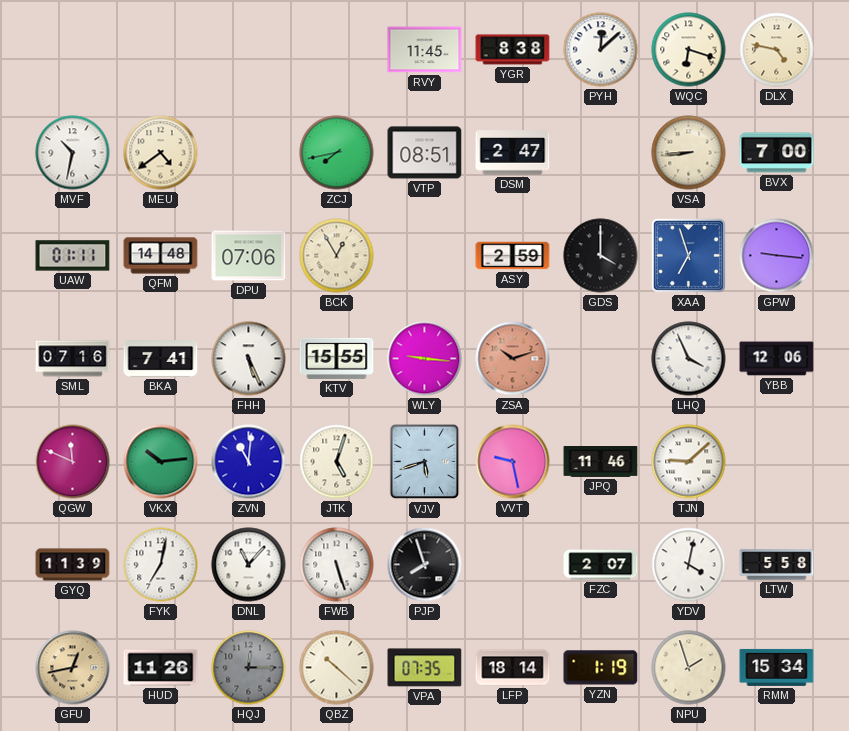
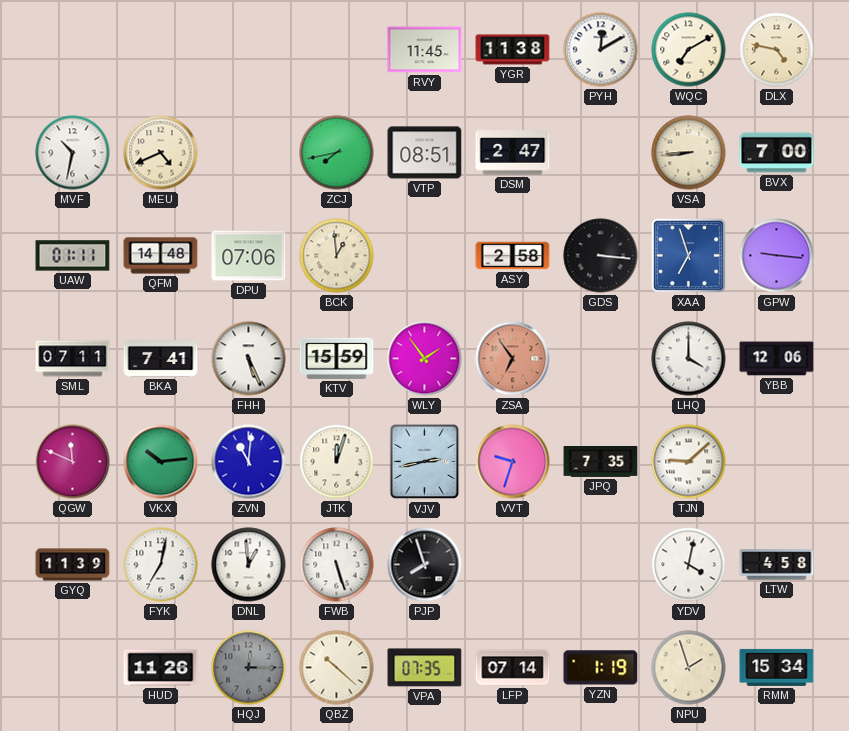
YGR: 8:38 -> 11:38 (513, 50)
PYH: 12:08 -> 12:10 (601, 50)
WQC: 6:18 -> 7:10 (689, 50)
MEU: 4:39 -> 4:41 (161, 153)
BCK: 12:55 -> 12:59 (337, 256)
ASY: 2:59 -> 2:58 (513, 256)
GDS: 4:00 -> 3:16 (601, 256)
SML: 07:16 -> 07:11 (73, 359)
KTV: 15:55 -> 15:59 (337, 358)
WLY: 9:16 -> 1:54 (425, 359)
ZSA: 10:12 -> 6:54 (513, 359)
LHQ: 3:56 -> 4:00 (689, 359)
JTK: 5:03 -> 12:03 (337, 462)
VJV: 5:42 -> 2:43 (425, 462)
VVT: 9:28 -> 9:33 (513, 462)
JPQ: 11:46 -> 7:35 (601, 462)
DNL: 11:07 -> 12:59 (249, 565)
FZC: 2:07 -> none (601, 565)
LTW: 5:58 -> 4:58 (777, 565)
GFU: 12:43 -> none (73, 668)
LFP: 18:14 -> 07:14 (513, 668)
